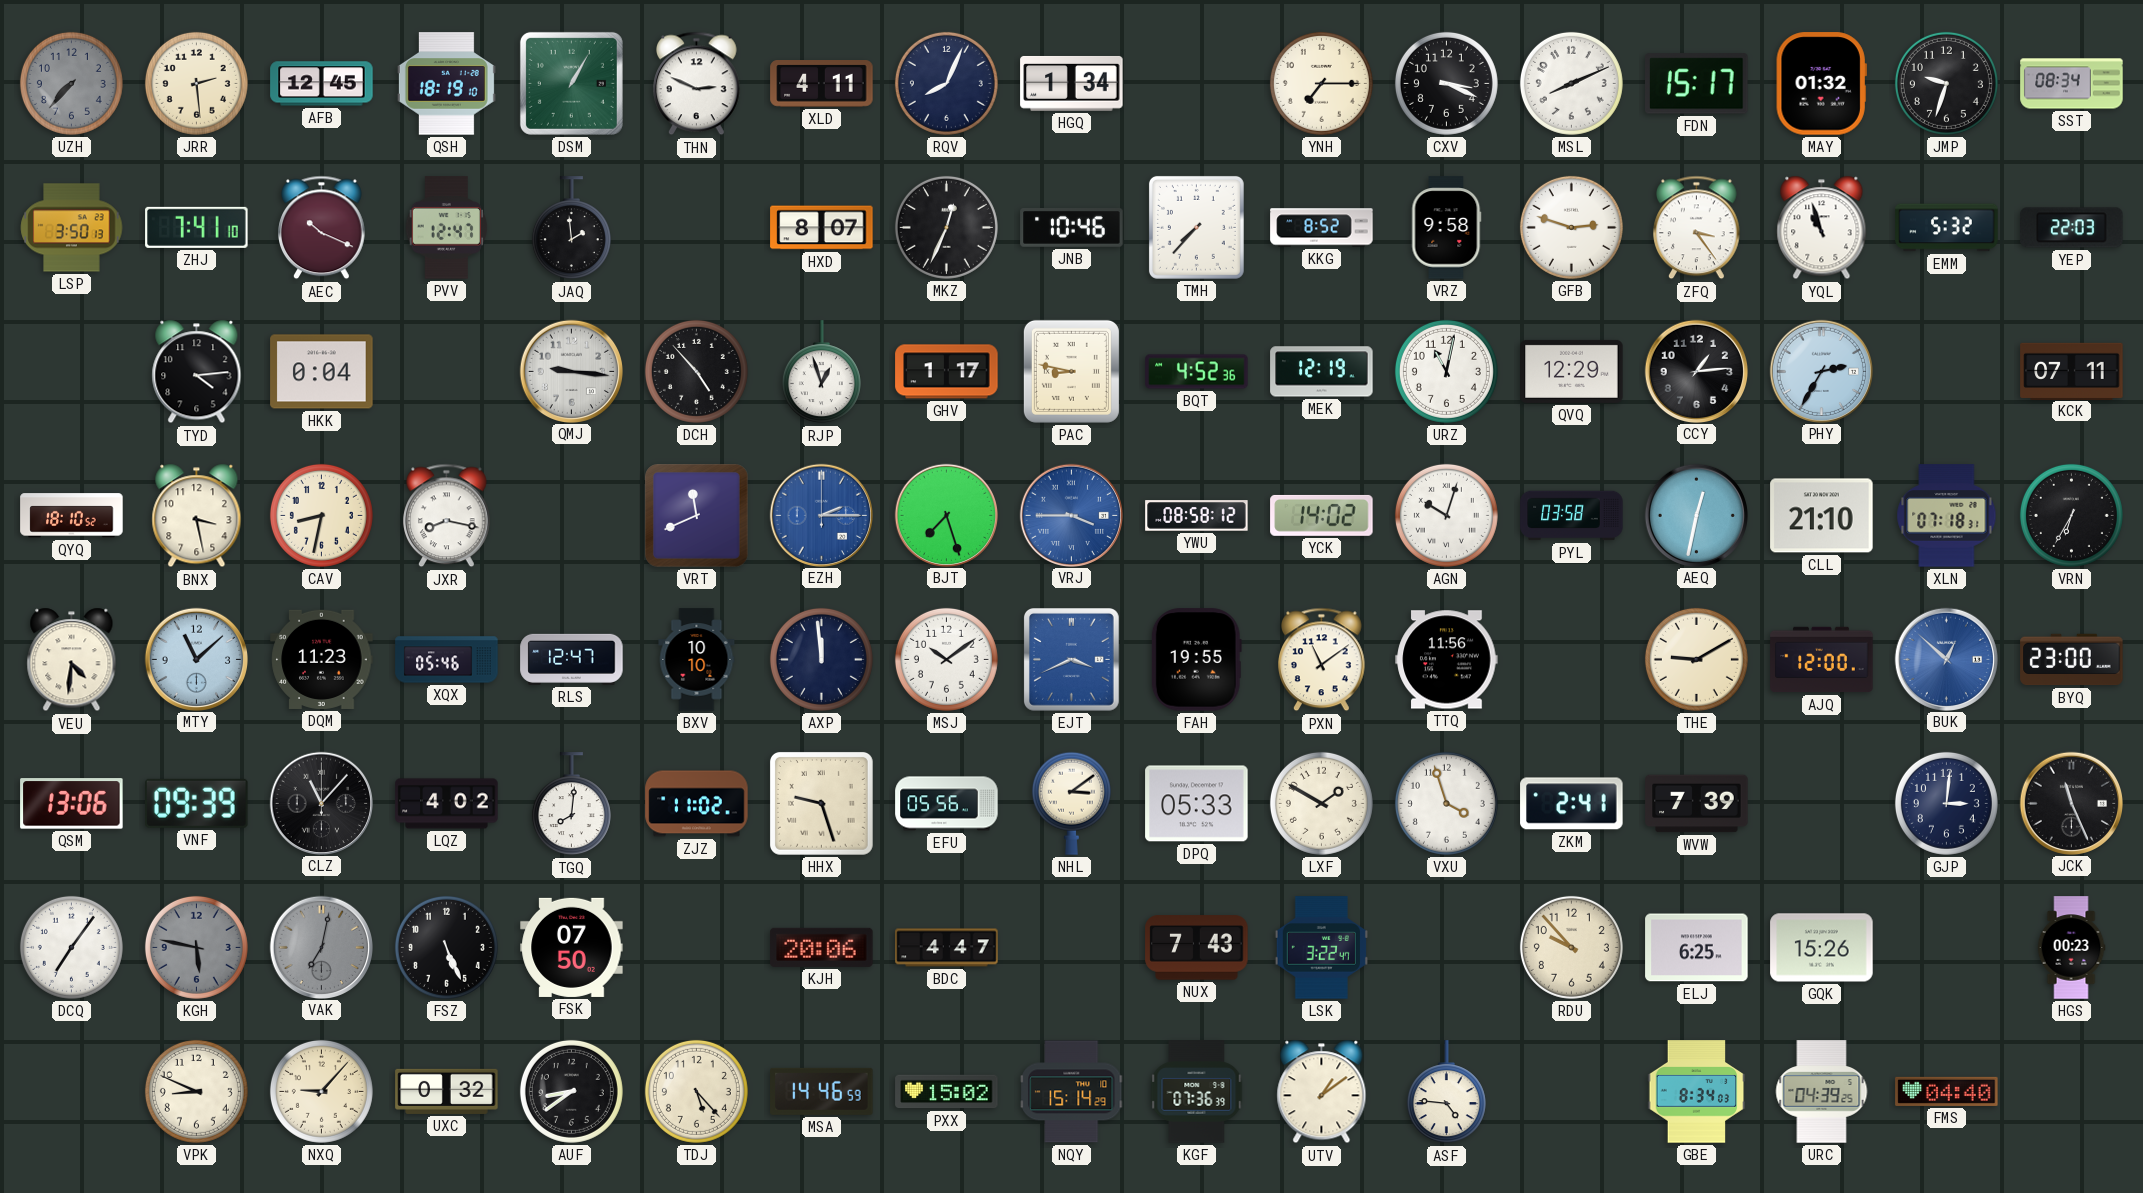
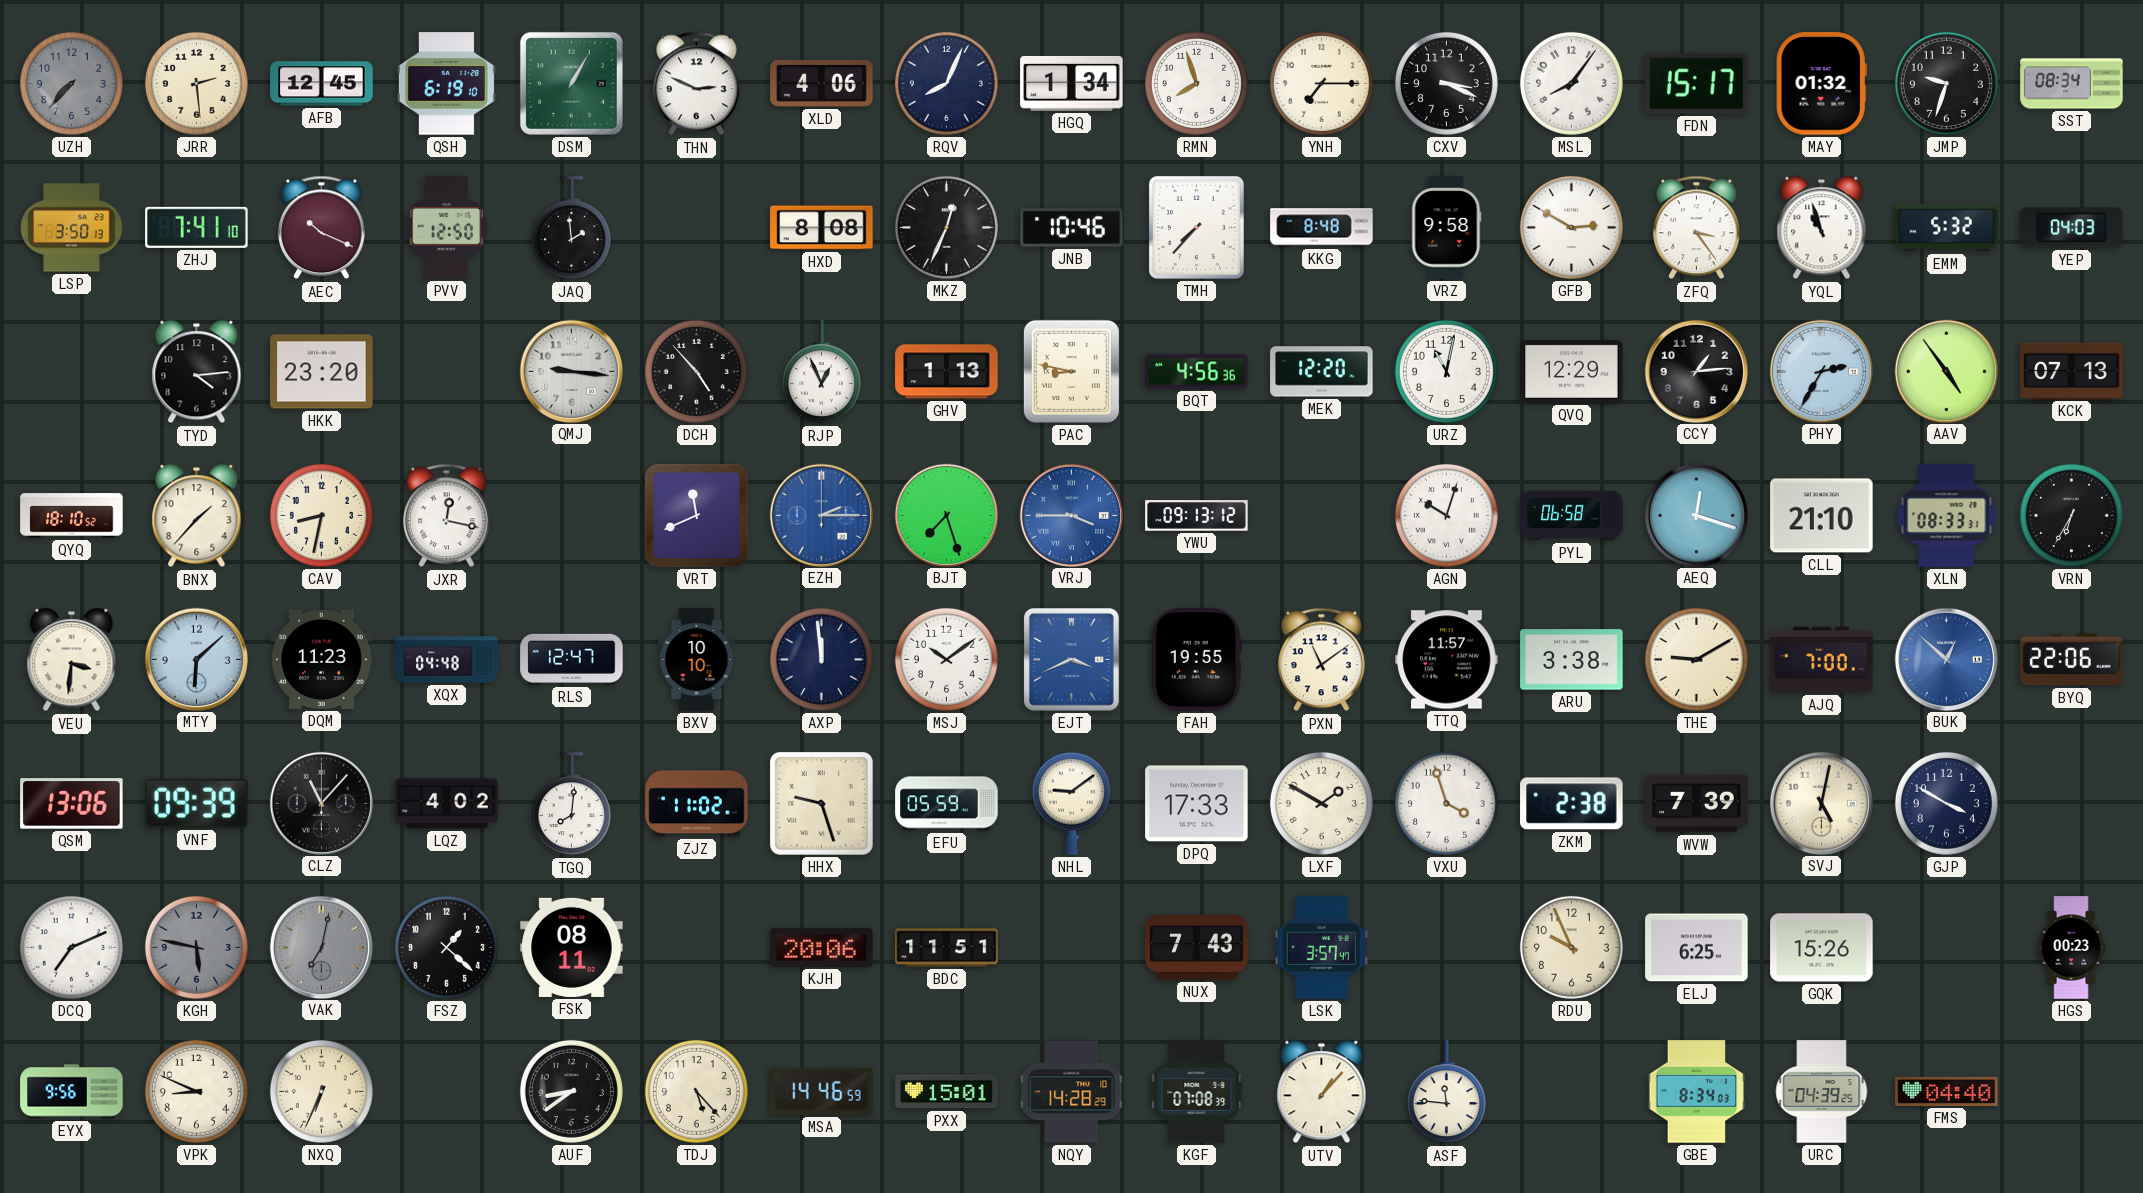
QSH: 18:19 -> 6:19 (446, 84)
XLD: 4:11 -> 4:06 (822, 84)
RMN: none -> 7:57 (1196, 83)
MSL: 8:11 -> 8:06 (1571, 83)
PVV: 12:47 -> 12:50 (446, 228)
HXD: 8:07 -> 8:08 (822, 228)
KKG: 8:52 -> 8:48 (1322, 228)
GFB: 2:48 -> 2:50 (1571, 227)
YEP: 22:03 -> 04:03 (2072, 228)
HKK: 0:04 -> 23:20 (322, 372)
RJP: 12:57 -> 12:56 (821, 372)
GHV: 1:17 -> 1:13 (947, 372)
BQT: 4:52 -> 4:56 (1197, 372)
MEK: 12:19 -> 12:20 (1322, 372)
AAV: none -> 4:54 (1946, 371)
KCK: 07:11 -> 07:13 (2072, 371)
BNX: 3:28 -> 1:37 (197, 516)
JXR: 8:17 -> 12:17 (447, 516)
YWU: 08:58 -> 09:13 (1197, 516)
YCK: 14:02 -> none (1322, 515)
PYL: 03:58 -> 06:58 (1572, 516)
AEQ: 12:32 -> 12:18 (1696, 515)
XLN: 07:18 -> 08:33 (1947, 516)
VEU: 4:31 -> 3:31 (72, 660)
MTY: 11:08 -> 6:08 (196, 659)
XQX: 05:46 -> 04:48 (447, 660)
TTQ: 11:56 -> 11:57 (1447, 660)
ARU: none -> 3:38 (1572, 660)
AJQ: 12:00 -> 7:00 (1822, 660)
BYQ: 23:00 -> 22:06 (2072, 660)
EFU: 05:56 -> 05:59 (947, 804)
NHL: 3:09 -> 9:09 (1071, 803)
DPQ: 05:33 -> 17:33 (1197, 804)
ZKM: 2:41 -> 2:38 (1572, 804)
SVJ: none -> 5:02 (1821, 803)
GJP: 3:01 -> 3:50 (1946, 803)
JCK: 11:26 -> none (2071, 803)
DCQ: 7:06 -> 7:11 (71, 947)
FSZ: 5:26 -> 1:22 (446, 947)
FSK: 07:50 -> 08:11 (572, 947)
BDC: 4:47 -> 11:51 (947, 948)
LSK: 3:22 -> 3:57 (1321, 948)
RDU: 9:53 -> 9:56 (1571, 947)
EYX: none -> 9:56 (72, 1092)
NXQ: 9:07 -> 6:34 (321, 1091)
UXC: 0:32 -> none (447, 1091)
PXX: 15:02 -> 15:01 (947, 1092)
NQY: 15:14 -> 14:28 (1072, 1092)
KGF: 07:36 -> 07:08 (1197, 1092)
UTV: 1:09 -> 1:07 (1322, 1092)
ASF: 4:46 -> 11:46 (1446, 1092)
